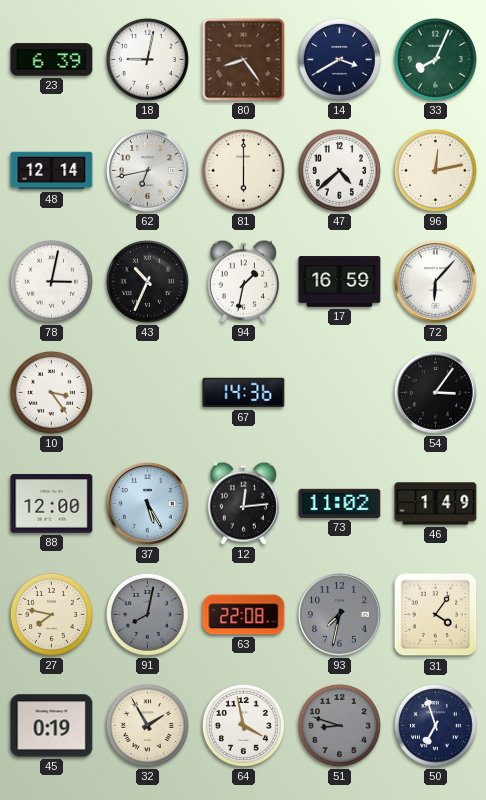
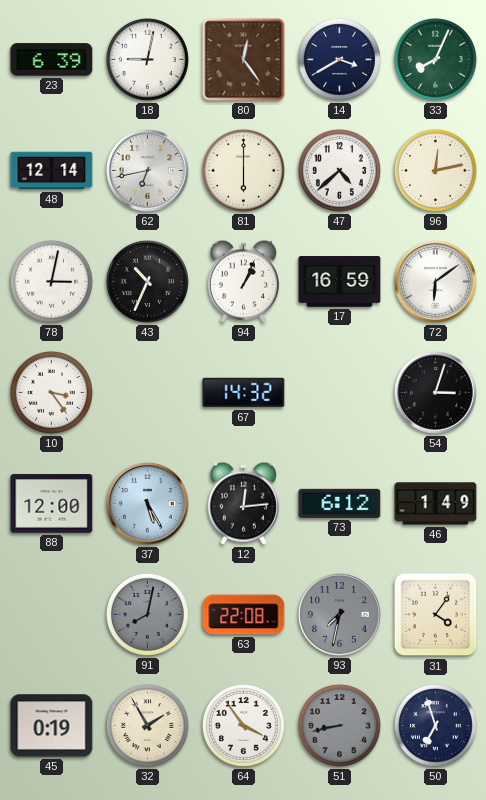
80: 8:24 -> 12:24 (244, 60)
94: 1:32 -> 1:04 (243, 281)
72: 6:07 -> 6:09 (436, 282)
67: 14:36 -> 14:32 (244, 393)
54: 3:06 -> 3:03 (436, 393)
73: 11:02 -> 6:12 (340, 503)
27: 7:47 -> none (51, 614)
64: 3:58 -> 3:54 (243, 725)
51: 8:48 -> 8:43 (339, 725)
